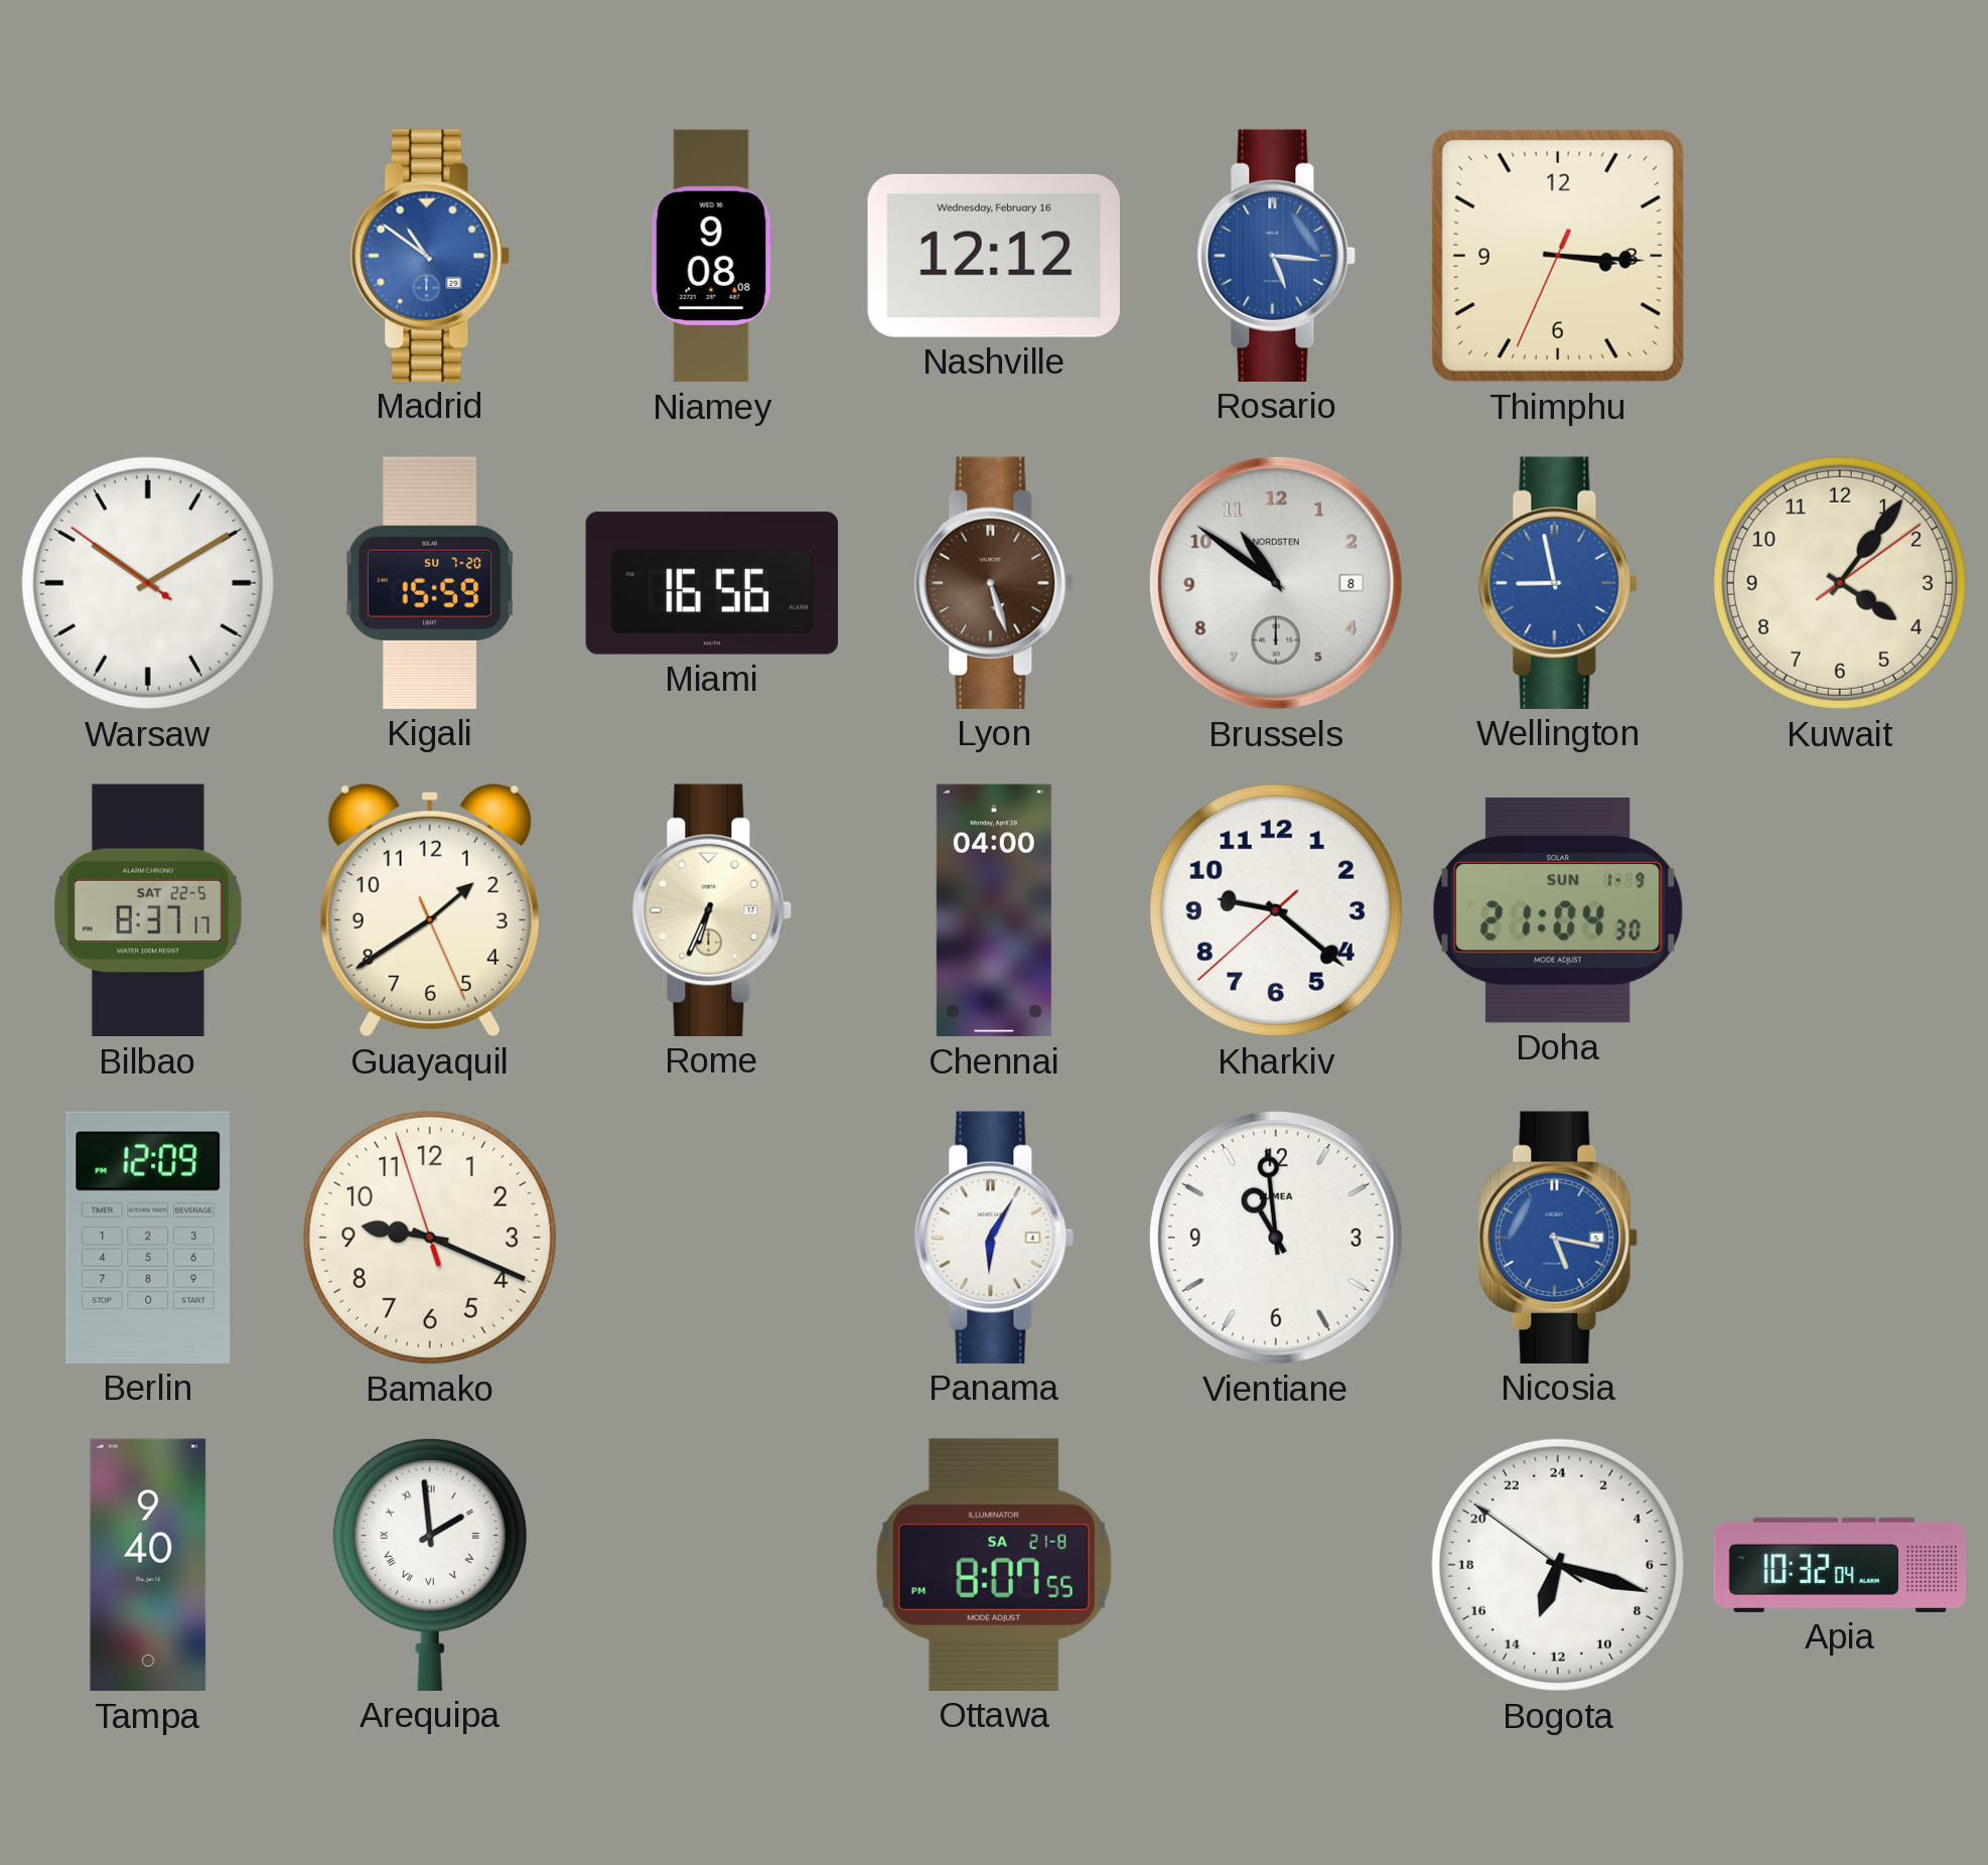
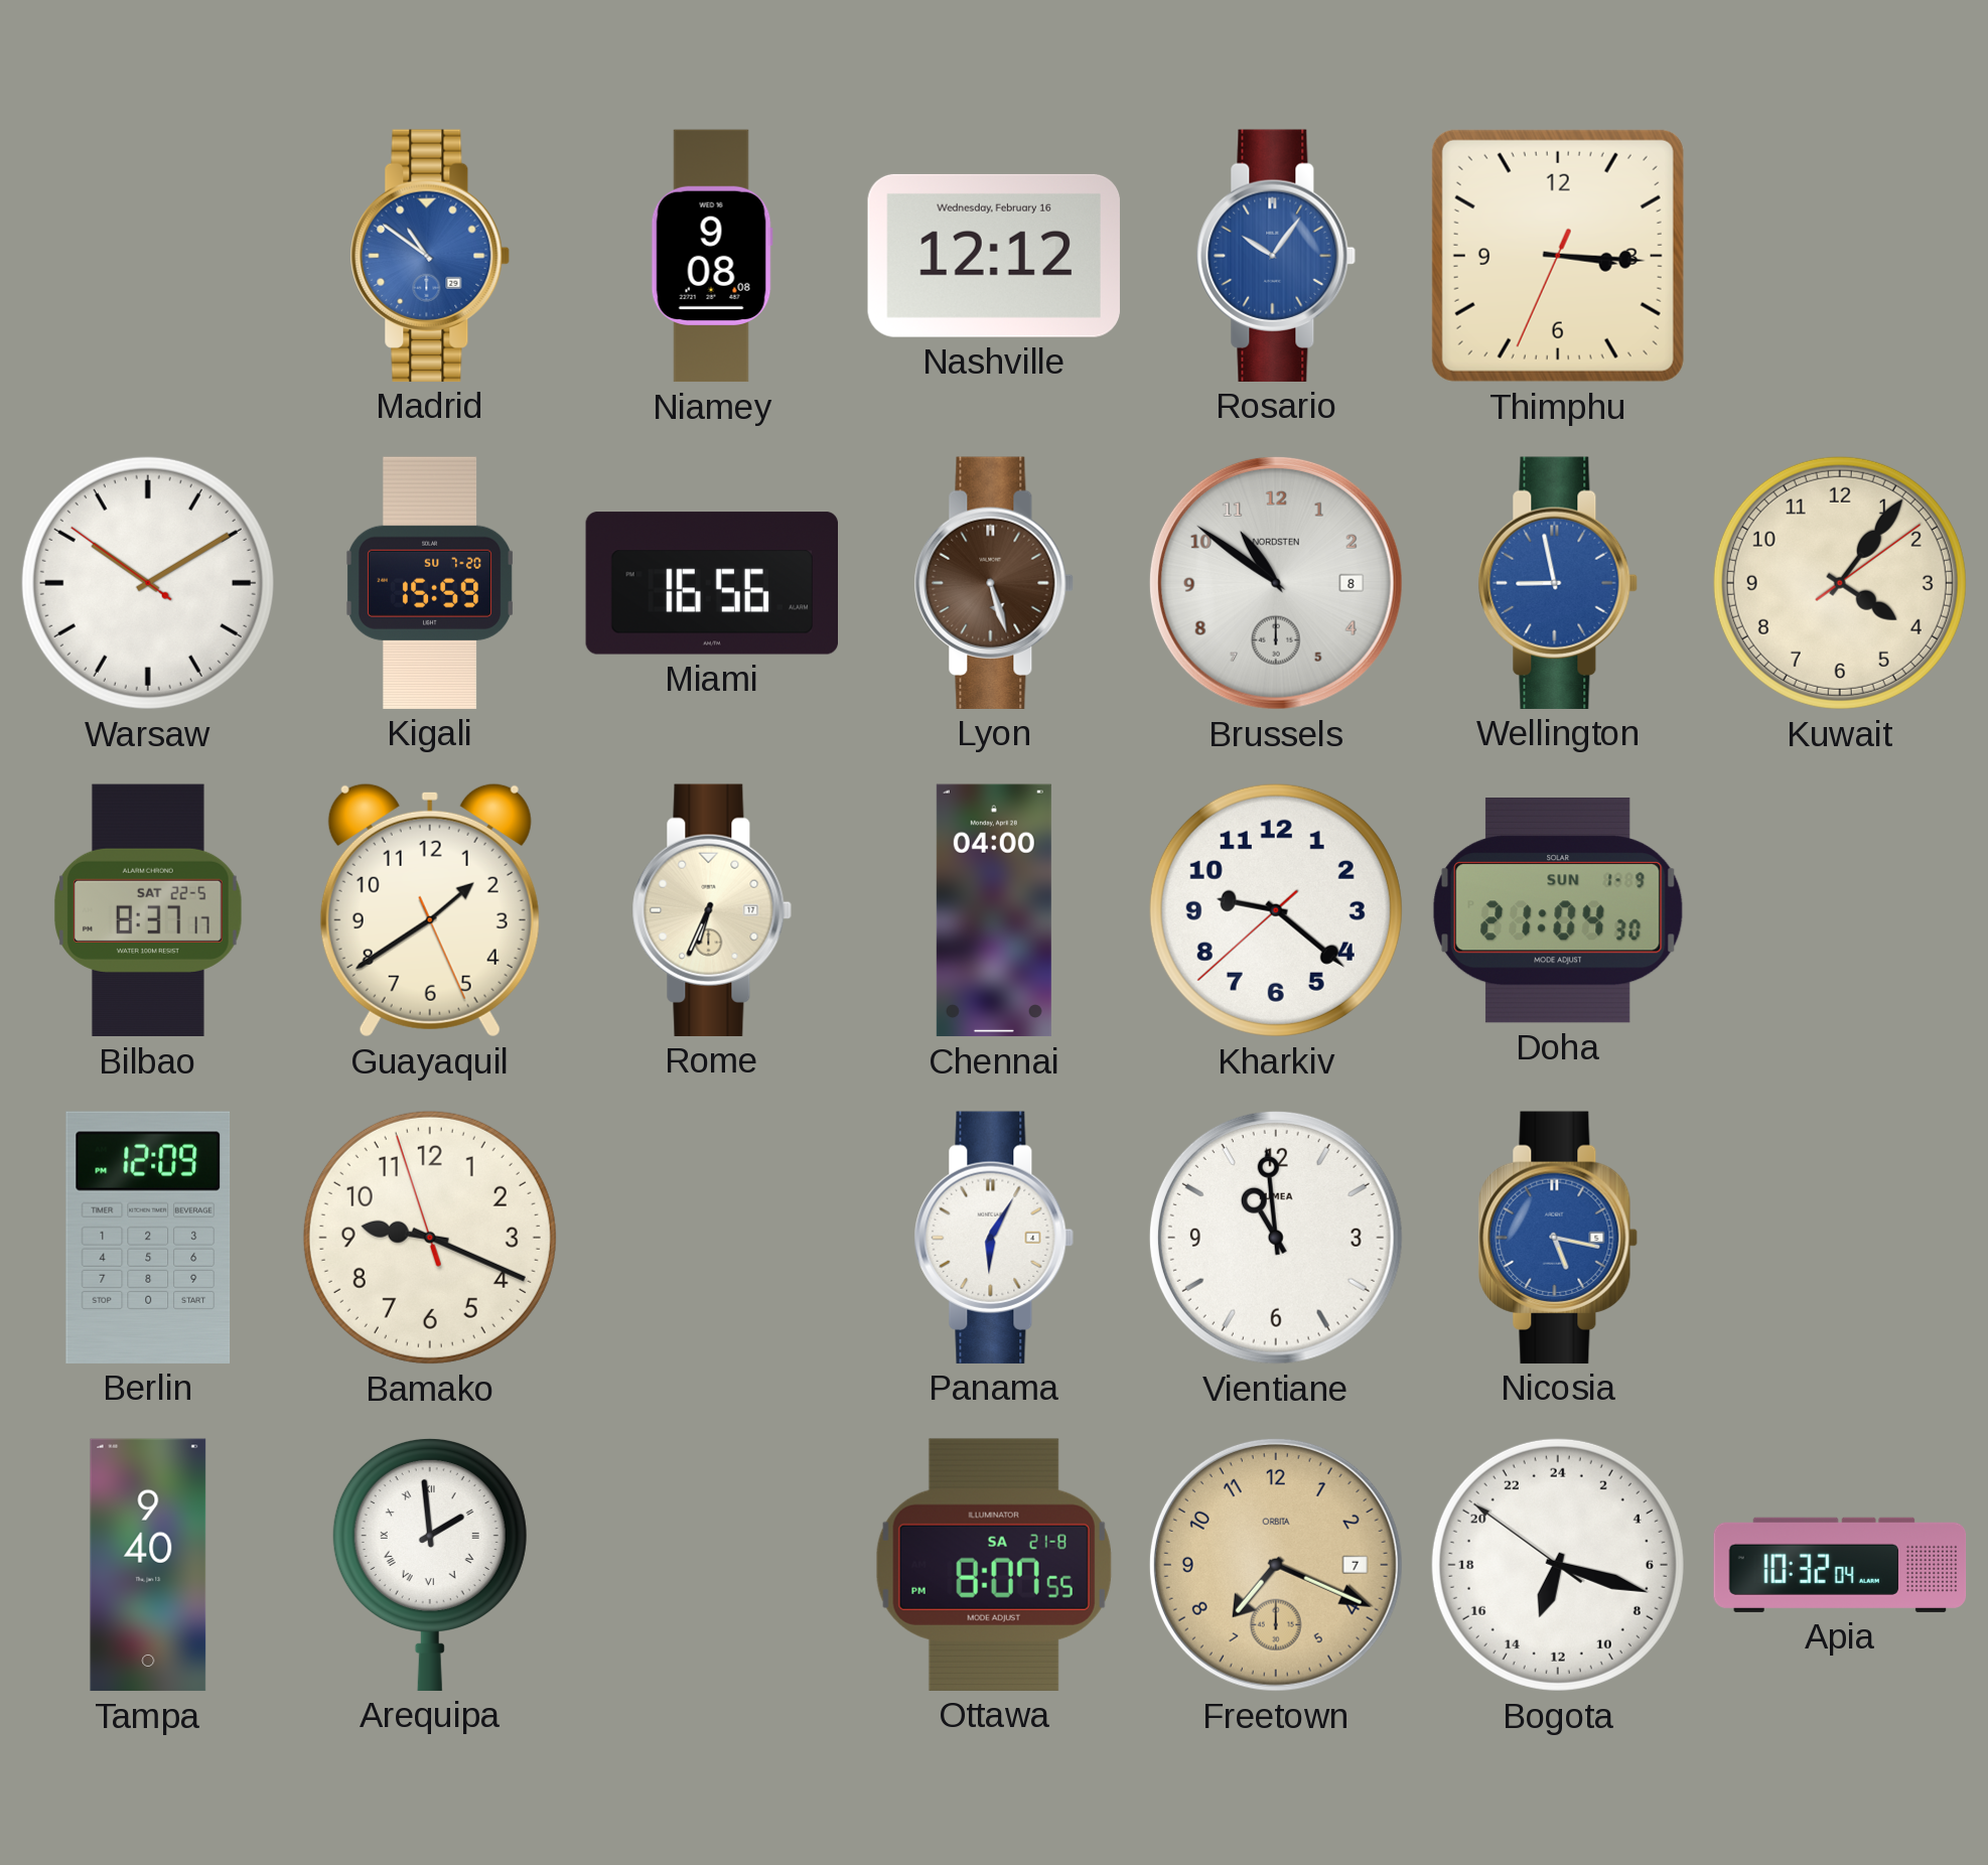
Rosario: 5:16 -> 10:06 (1276, 256)
Freetown: none -> 7:19 (1276, 1565)
